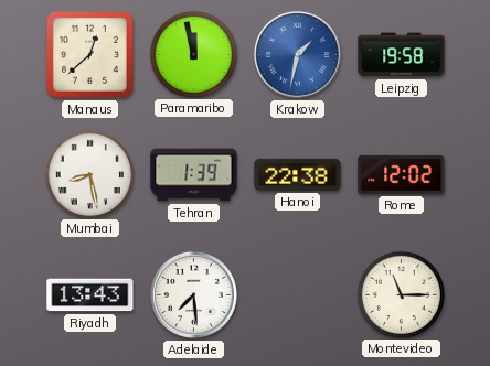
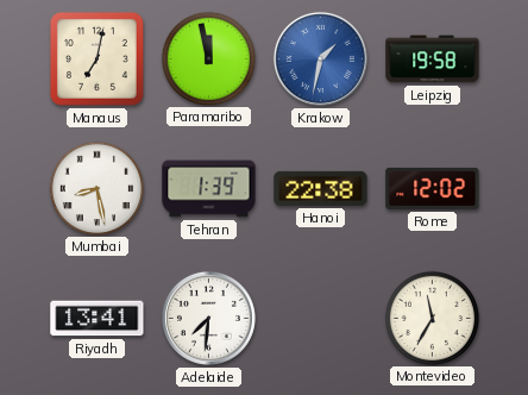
Manaus: 12:38 -> 7:02 (96, 58)
Riyadh: 13:43 -> 13:41 (98, 319)
Adelaide: 7:29 -> 7:31 (208, 318)
Montevideo: 11:15 -> 11:35 (432, 318)
